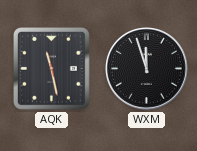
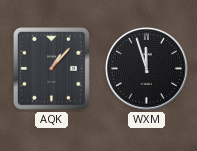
AQK: 11:28 -> 1:07 (52, 69)
